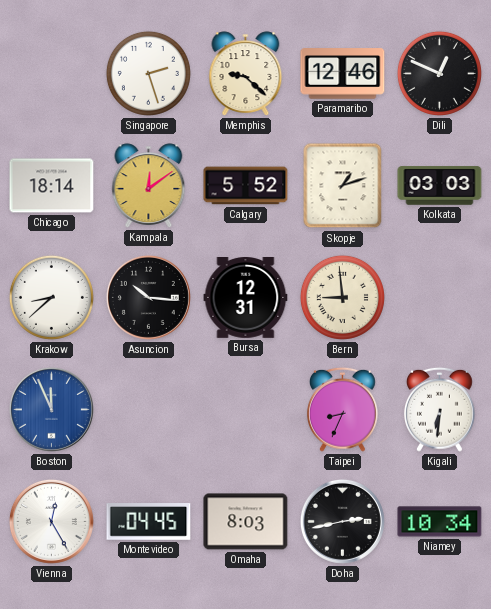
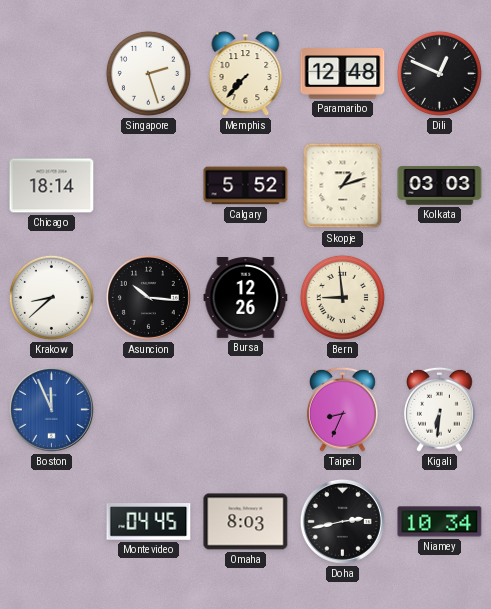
Memphis: 9:22 -> 7:37 (246, 74)
Paramaribo: 12:46 -> 12:48 (343, 74)
Kampala: 12:09 -> none (149, 186)
Bursa: 12:31 -> 12:26 (246, 298)
Vienna: 12:25 -> none (51, 521)
